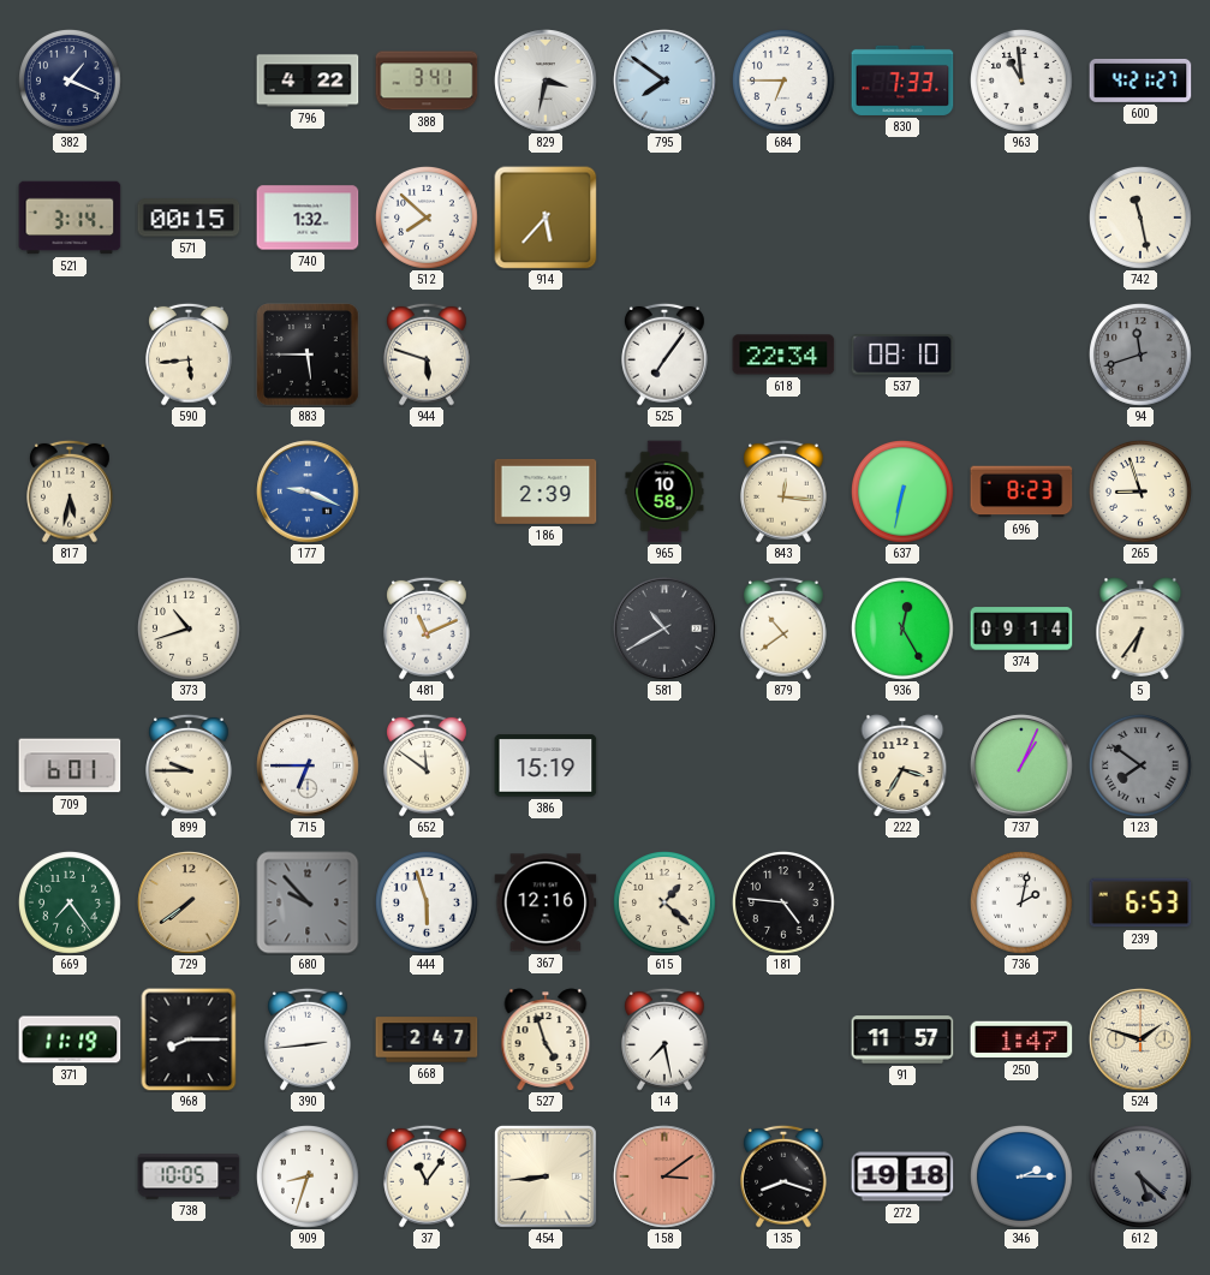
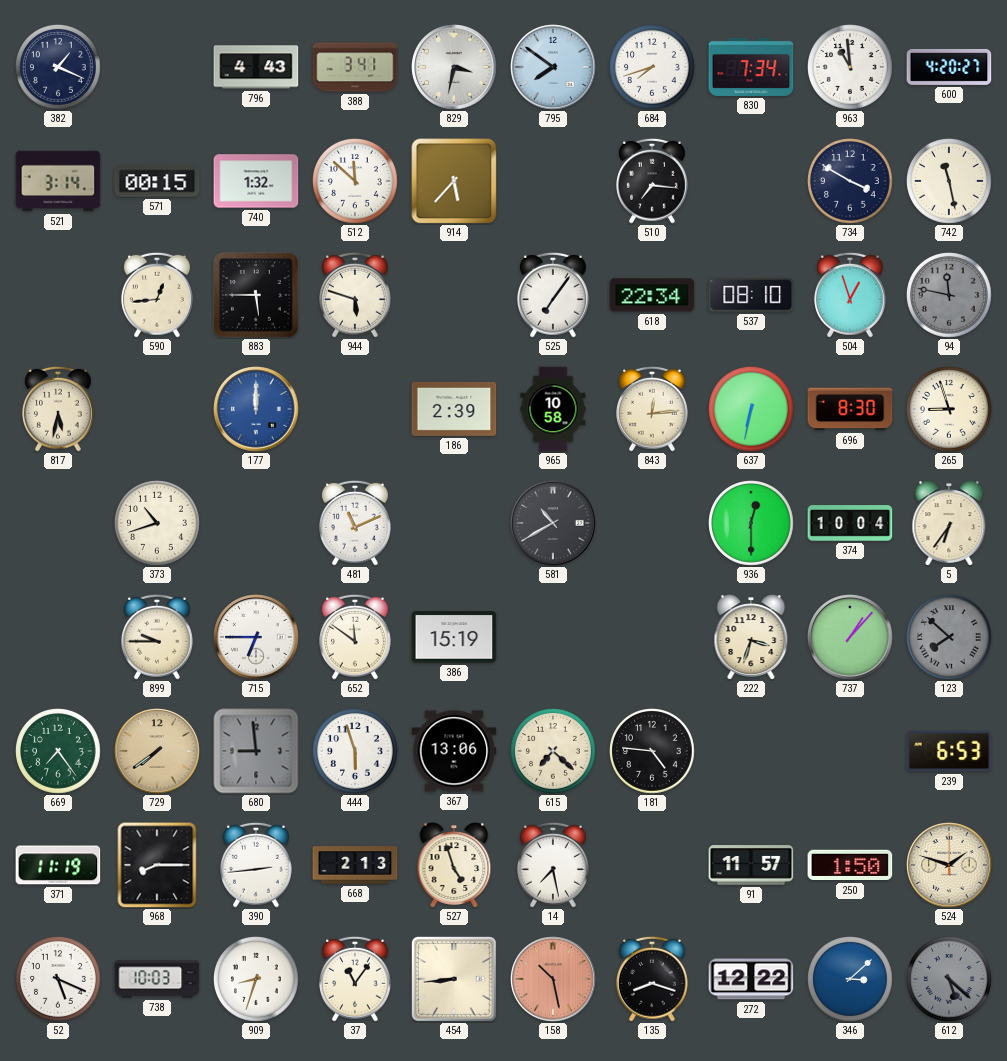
796: 4:22 -> 4:43 (256, 67)
684: 6:45 -> 7:42 (653, 68)
830: 7:33 -> 7:34 (751, 67)
600: 4:21 -> 4:20 (949, 67)
512: 7:52 -> 11:52 (356, 182)
510: none -> 7:16 (653, 181)
734: none -> 3:50 (851, 182)
590: 5:44 -> 12:44 (158, 295)
504: none -> 12:57 (851, 295)
94: 11:42 -> 11:47 (950, 296)
177: 9:19 -> 12:00 (256, 409)
843: 12:16 -> 12:14 (653, 409)
696: 8:23 -> 8:30 (850, 409)
879: 10:39 -> none (785, 628)
936: 12:25 -> 12:30 (752, 524)
374: 09:14 -> 10:04 (850, 523)
709: 6:01 -> none (70, 765)
222: 3:35 -> 3:33 (751, 637)
737: 1:04 -> 1:07 (850, 637)
123: 7:51 -> 7:52 (950, 638)
680: 9:53 -> 8:59 (256, 751)
367: 12:16 -> 13:06 (454, 751)
615: 1:22 -> 7:22 (554, 752)
736: 2:02 -> none (1023, 904)
668: 2:47 -> 2:13 (355, 865)
250: 1:47 -> 1:50 (850, 865)
52: none -> 5:19 (59, 980)
738: 10:05 -> 10:03 (157, 979)
158: 3:09 -> 10:28 (553, 979)
272: 19:18 -> 12:22 (751, 979)
346: 2:15 -> 3:08 (851, 980)
